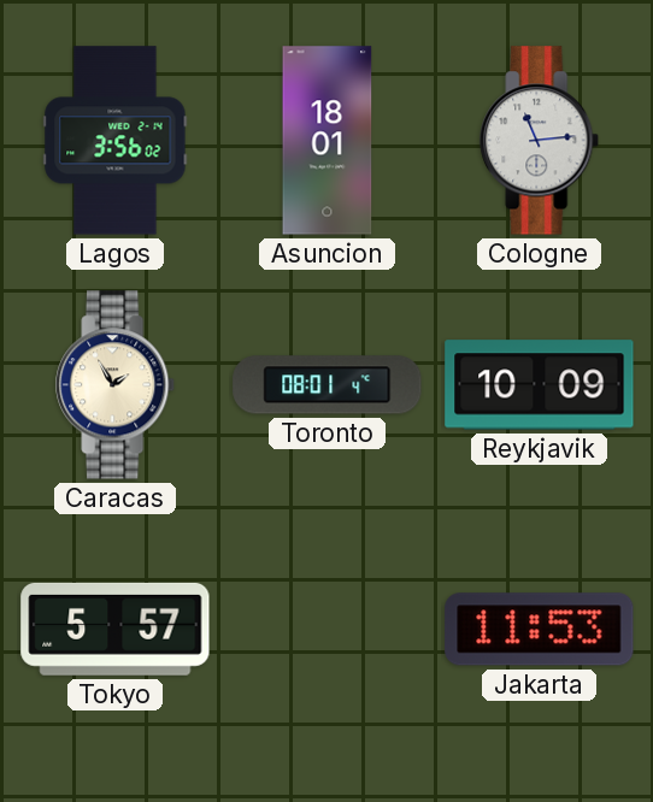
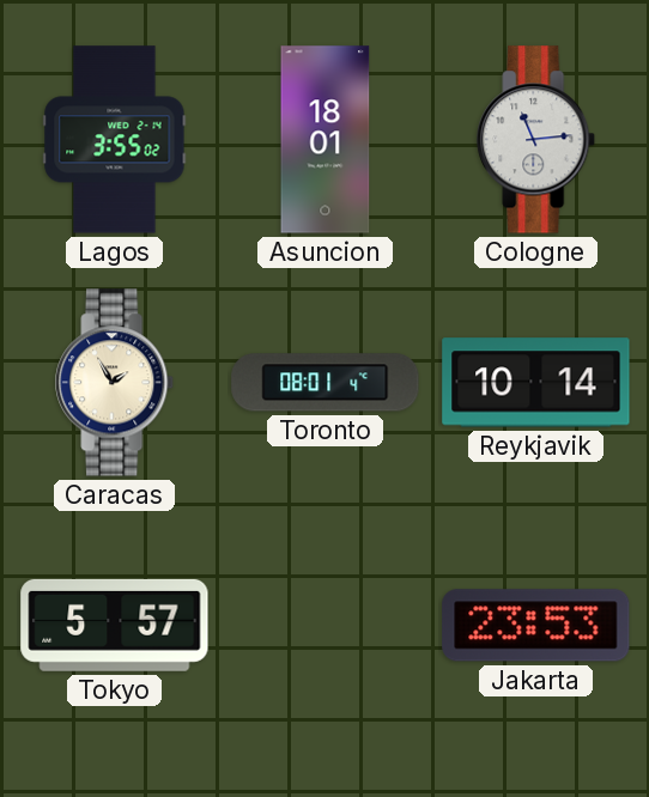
Lagos: 3:56 -> 3:55 (115, 140)
Reykjavik: 10:09 -> 10:14 (536, 383)
Jakarta: 11:53 -> 23:53 (536, 626)
